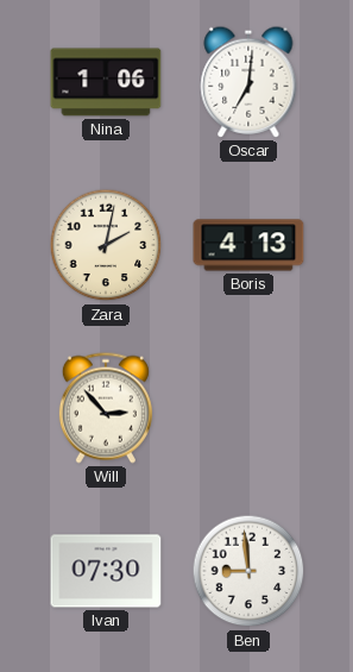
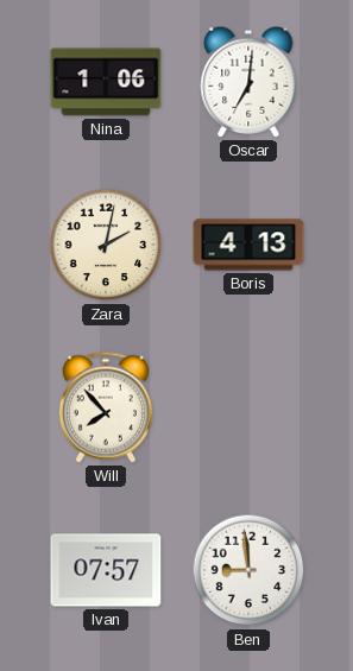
Will: 2:53 -> 7:53 (106, 407)
Ivan: 07:30 -> 07:57 (106, 570)
